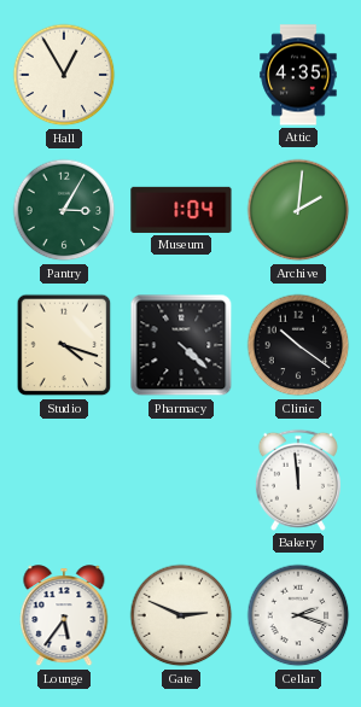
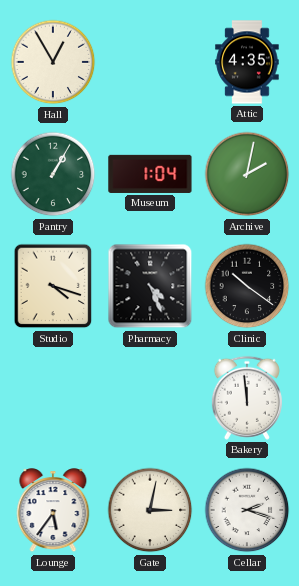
Pantry: 3:05 -> 1:05 (53, 174)
Archive: 2:01 -> 2:02 (247, 174)
Pharmacy: 4:22 -> 4:26 (150, 286)
Gate: 2:49 -> 3:02 (150, 510)
